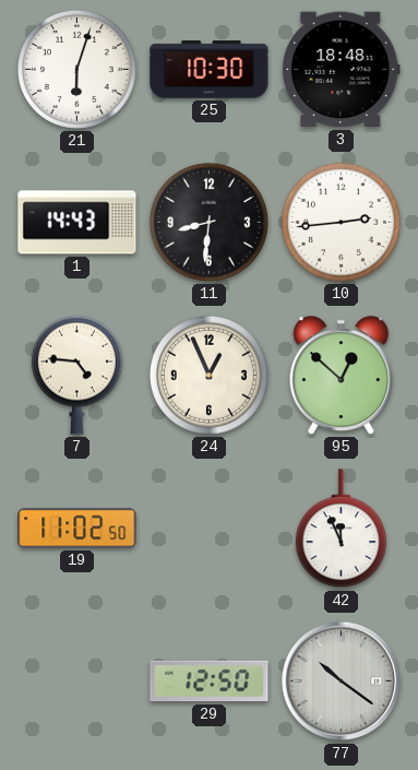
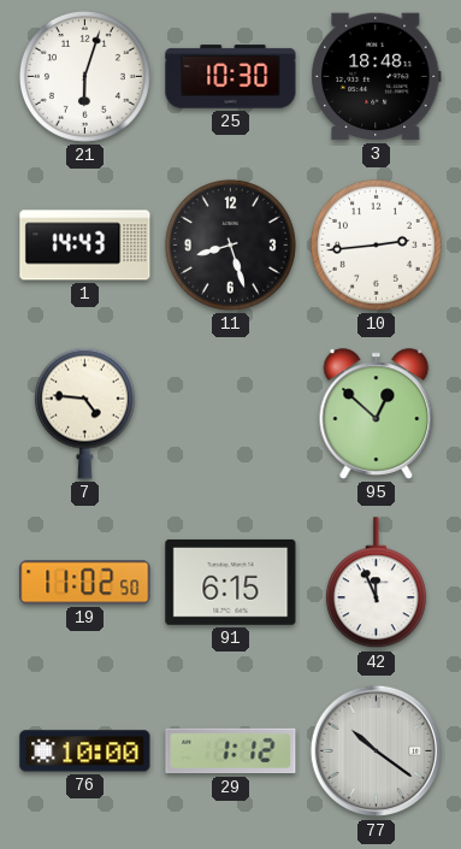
11: 8:31 -> 8:27 (230, 244)
24: 12:56 -> none (208, 375)
91: none -> 6:15 (231, 582)
76: none -> 10:00 (85, 751)
29: 12:50 -> 1:12 (231, 751)
